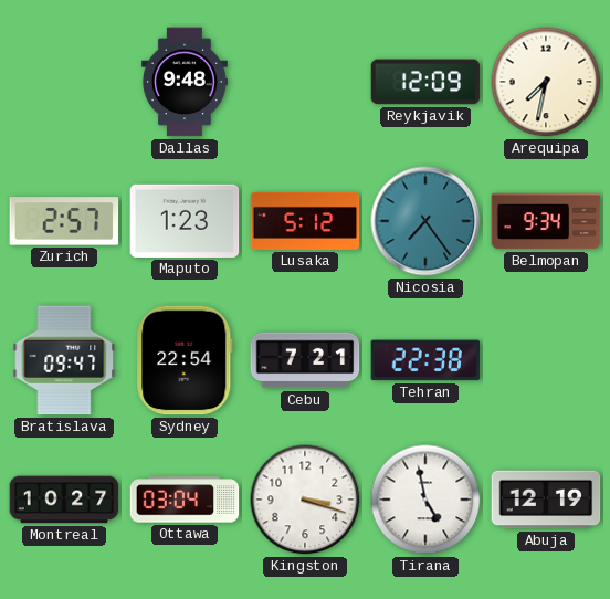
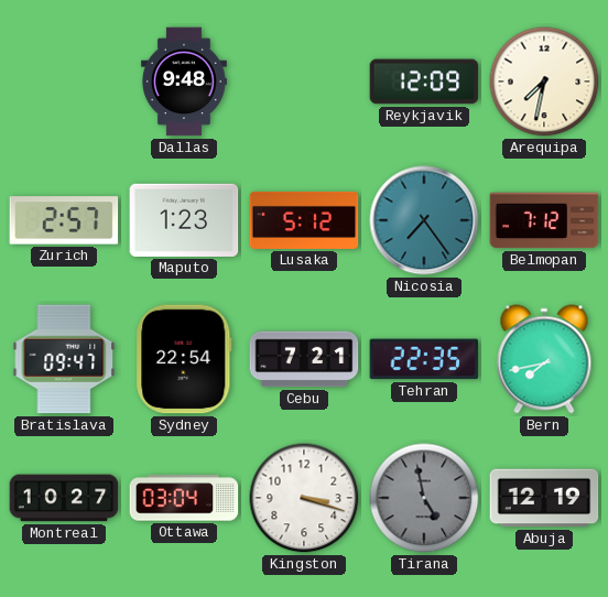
Belmopan: 9:34 -> 7:12 (544, 220)
Tehran: 22:38 -> 22:35 (424, 359)
Bern: none -> 7:43 (544, 359)
Tirana dial: white -> grey (424, 498)
